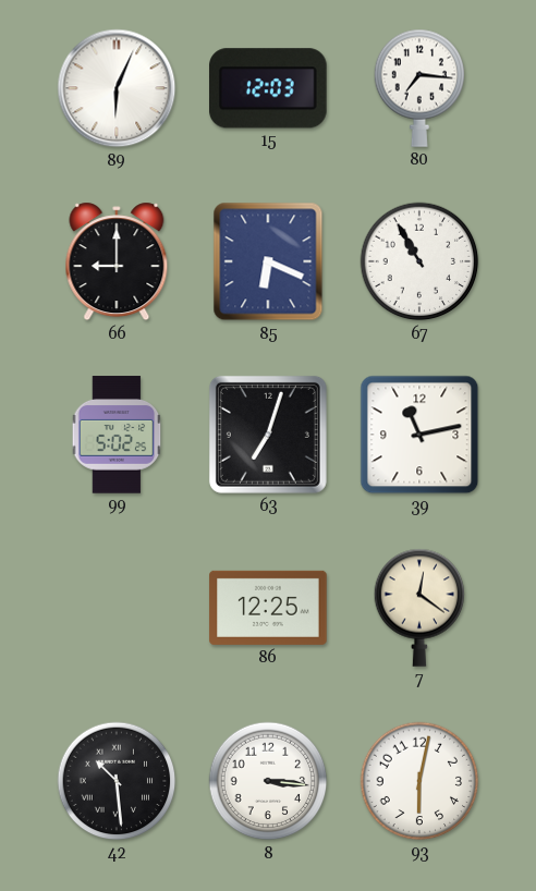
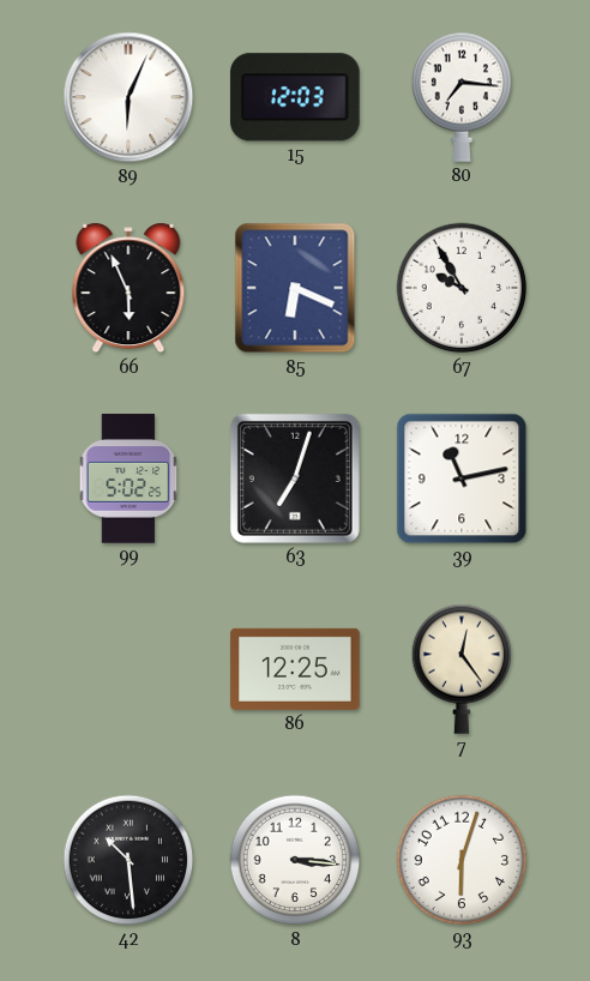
66: 9:00 -> 5:56 (128, 288)
67: 10:55 -> 9:55 (462, 288)
7: 12:21 -> 12:24 (462, 669)
93: 6:02 -> 6:03 (462, 860)
